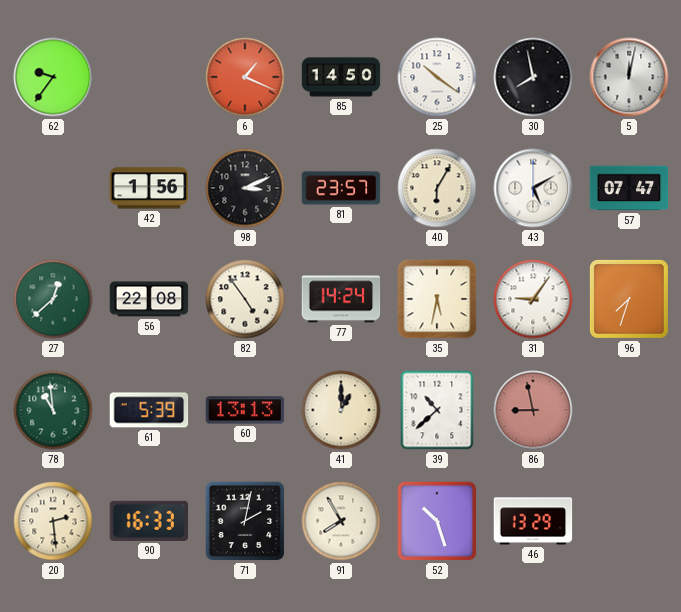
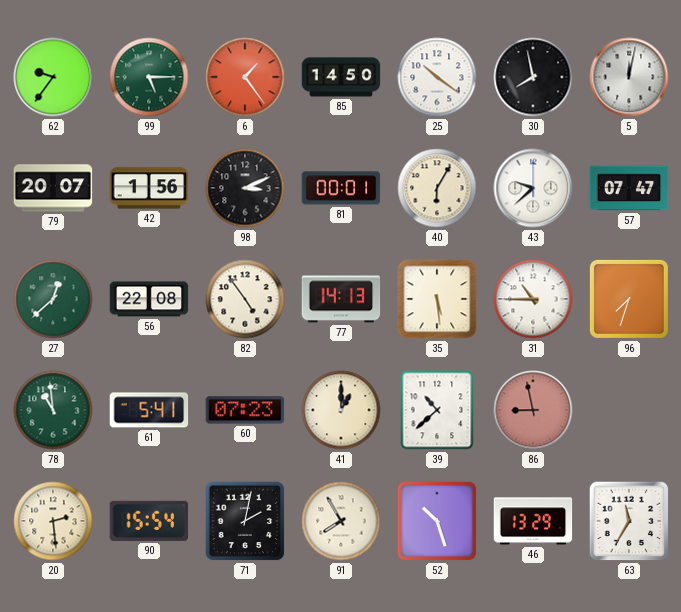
99: none -> 5:15 (149, 77)
6: 1:19 -> 1:24 (245, 77)
79: none -> 20:07 (53, 188)
81: 23:57 -> 00:01 (341, 188)
43: 5:10 -> 9:38 (533, 188)
77: 14:24 -> 14:13 (341, 299)
35: 5:32 -> 5:29 (437, 299)
31: 9:06 -> 10:45 (533, 299)
61: 5:39 -> 5:41 (149, 410)
60: 13:13 -> 07:23 (245, 410)
90: 16:33 -> 15:54 (149, 521)
63: none -> 11:35 (629, 521)
